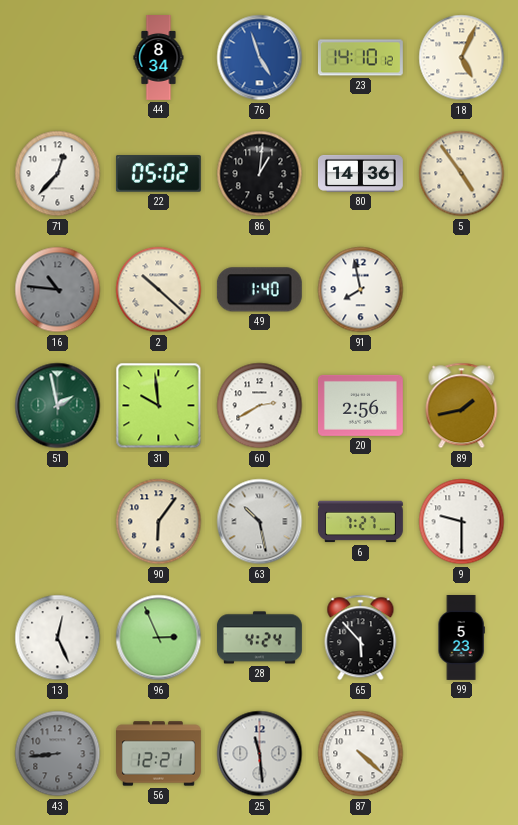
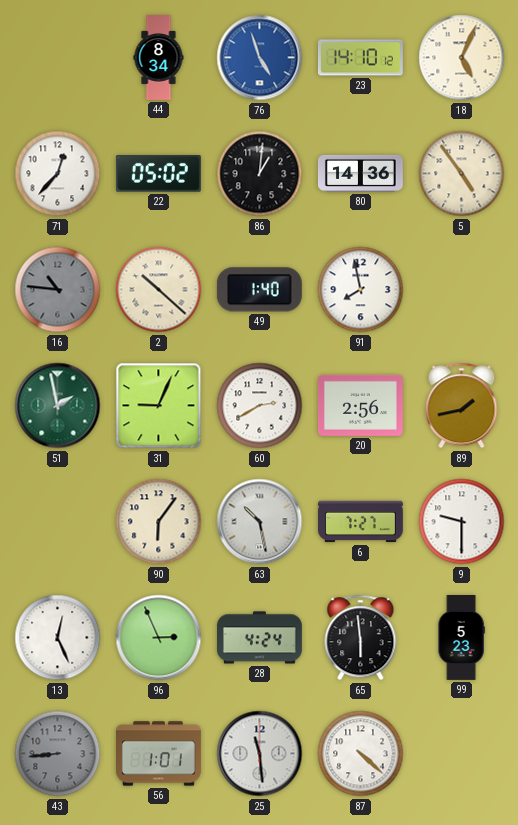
31: 9:59 -> 9:04 (159, 406)
65: 5:53 -> 5:59 (361, 638)
56: 12:21 -> 1:01 (159, 754)
